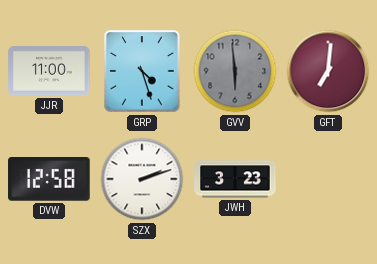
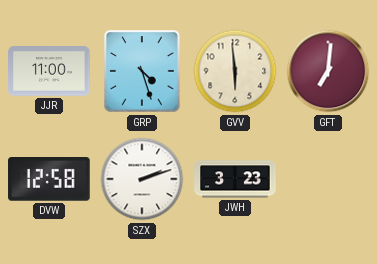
GVV dial: grey -> cream (235, 71)
